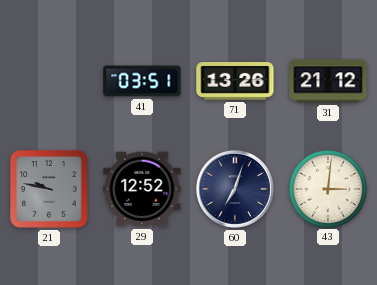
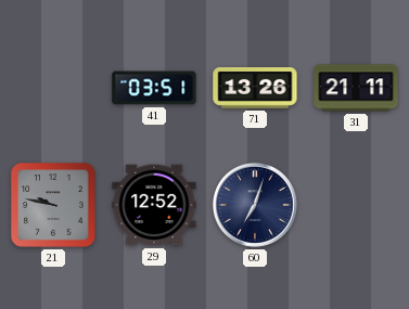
31: 21:12 -> 21:11 (356, 88)
43: 3:01 -> none (327, 188)
